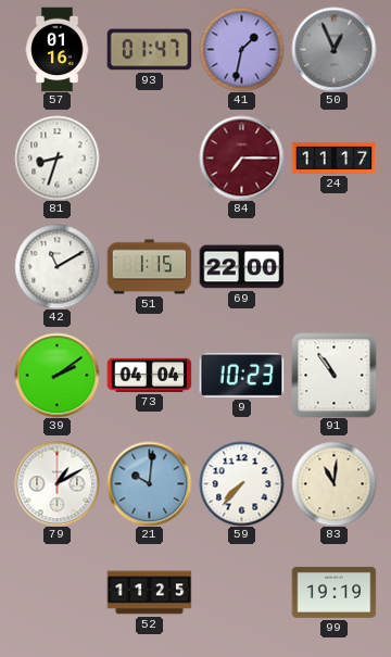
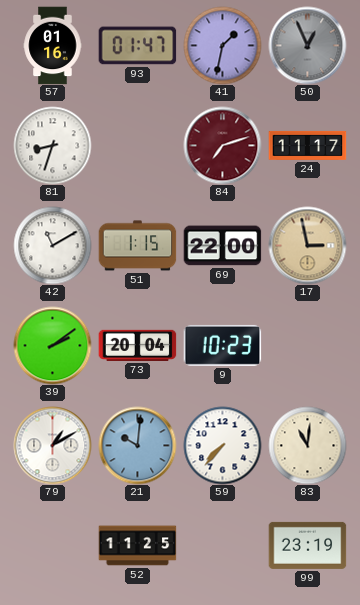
84: 7:15 -> 7:12 (222, 145)
17: none -> 2:58 (307, 245)
73: 04:04 -> 20:04 (137, 345)
91: 10:54 -> none (333, 375)
99: 19:19 -> 23:19 (307, 545)
